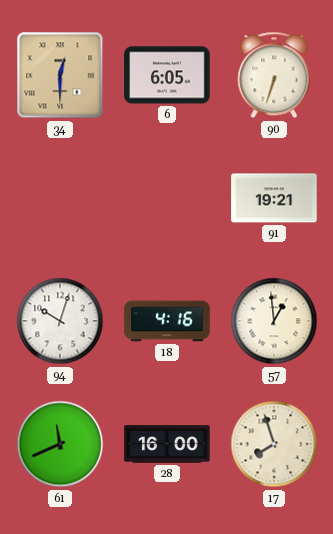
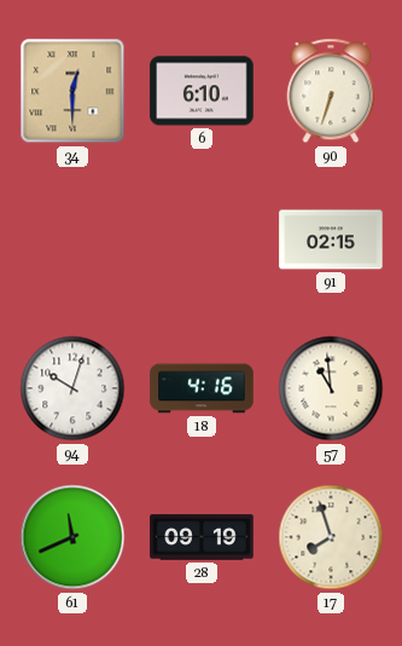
6: 6:05 -> 6:10 (202, 91)
91: 19:21 -> 02:15 (331, 240)
57: 12:59 -> 10:59 (331, 388)
28: 16:00 -> 09:19 (202, 537)
